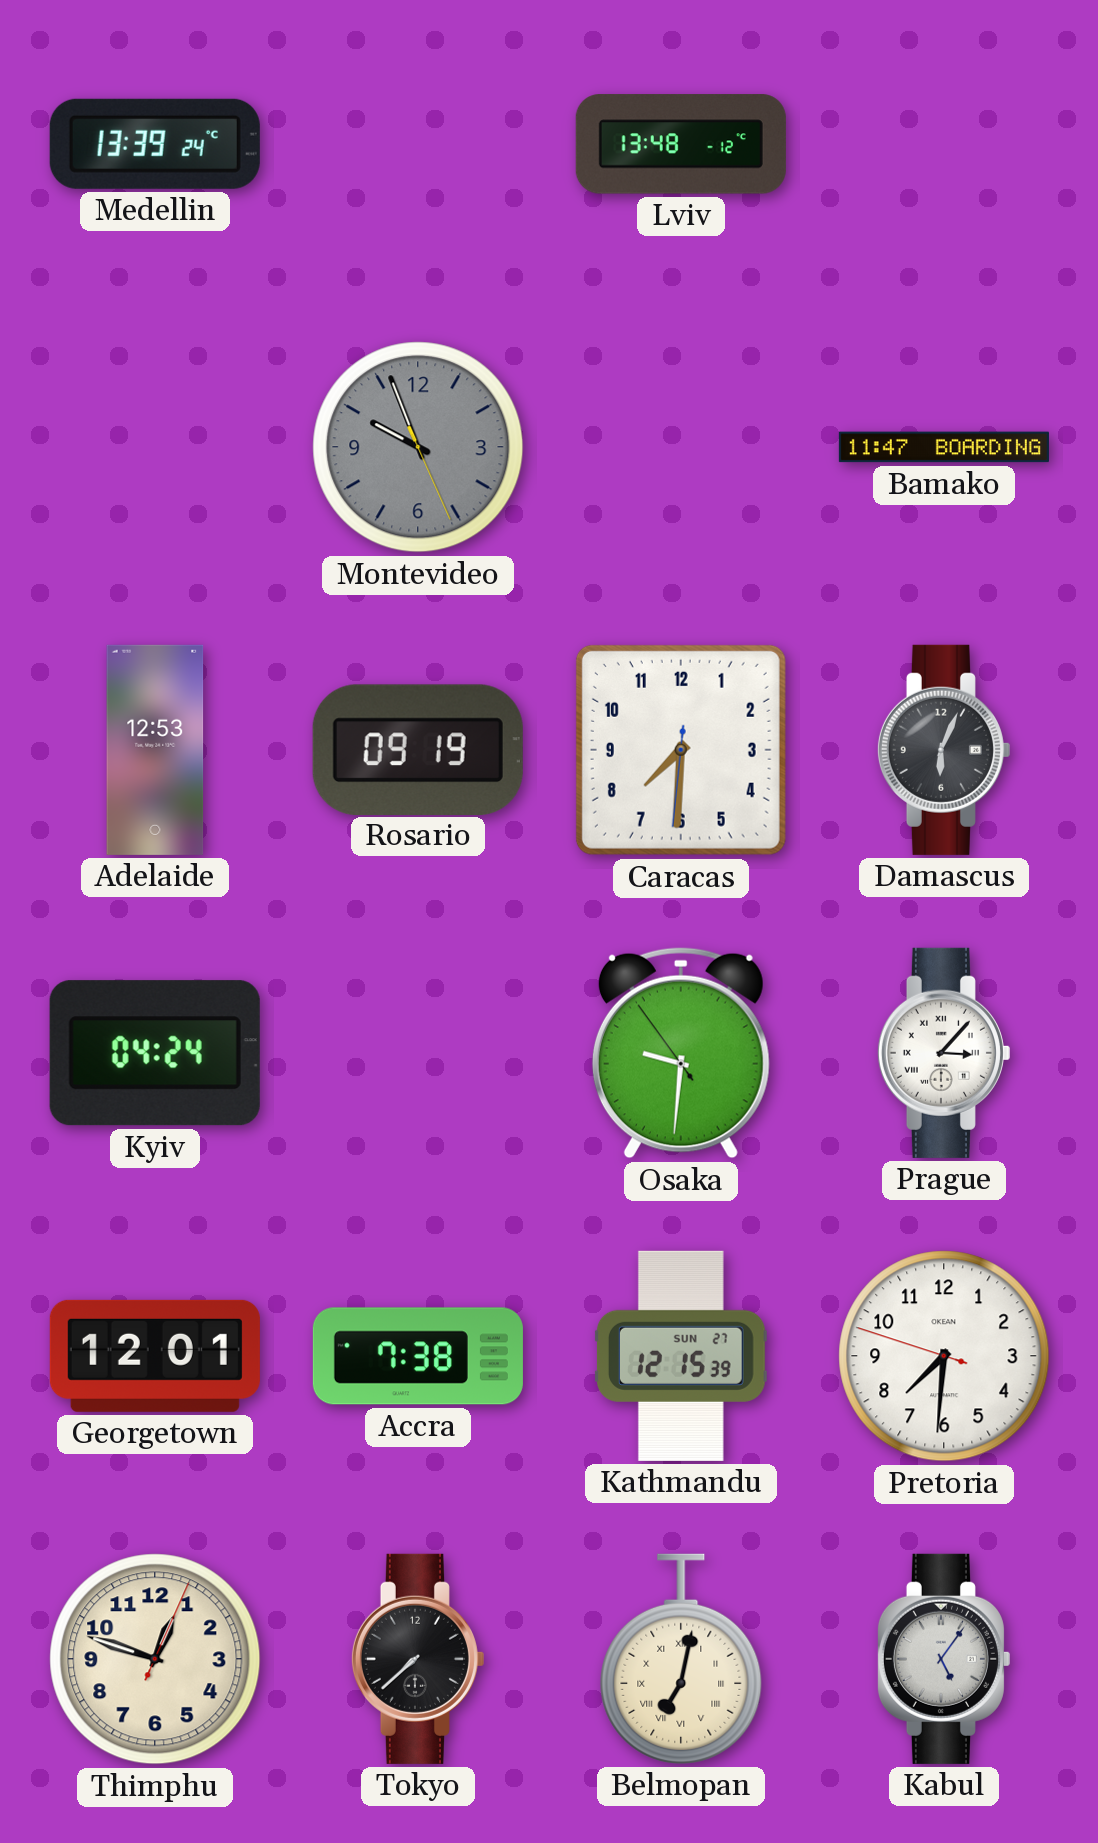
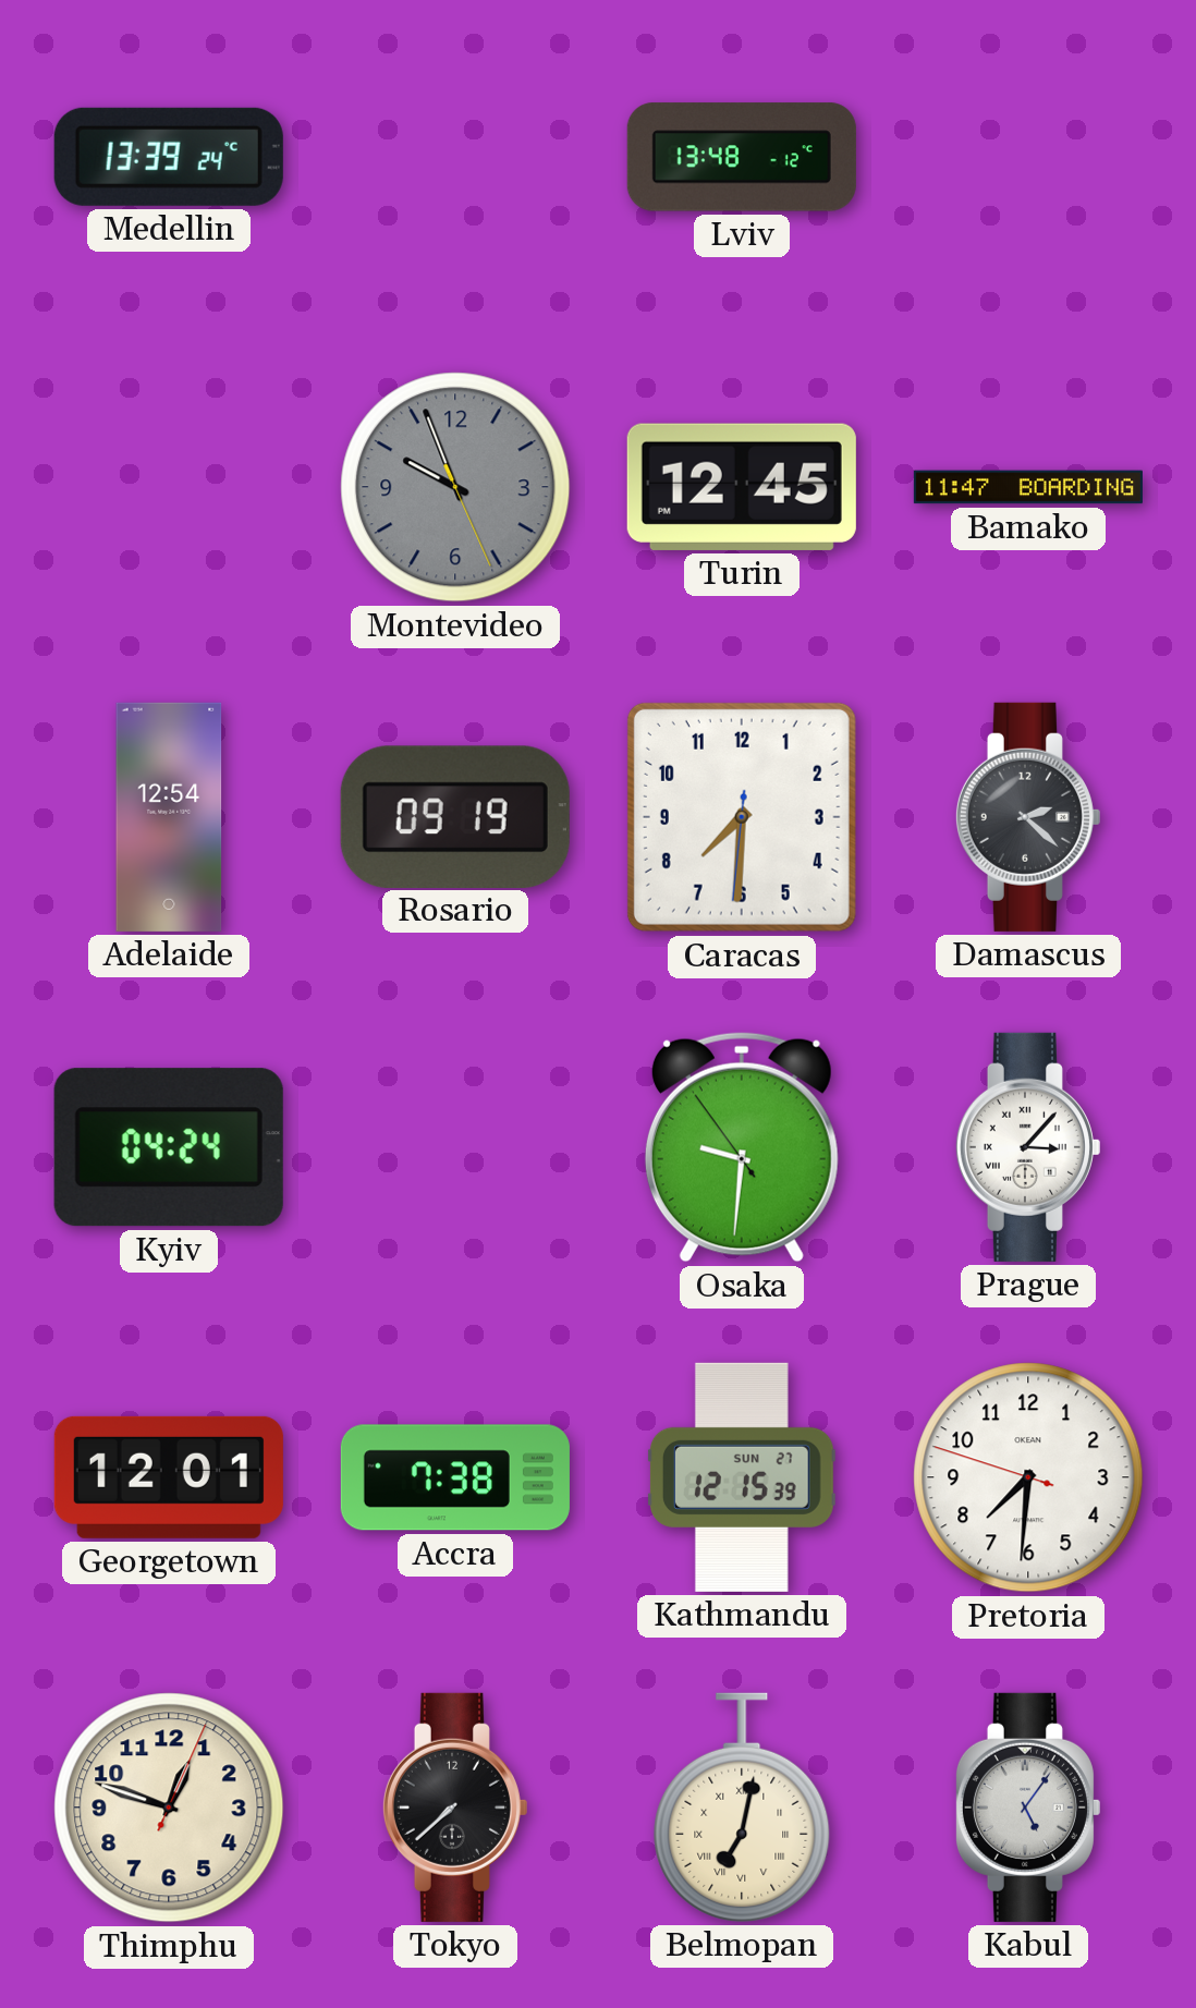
Turin: none -> 12:45 (742, 487)
Adelaide: 12:53 -> 12:54 (169, 817)
Damascus: 6:04 -> 2:22 (1027, 817)
